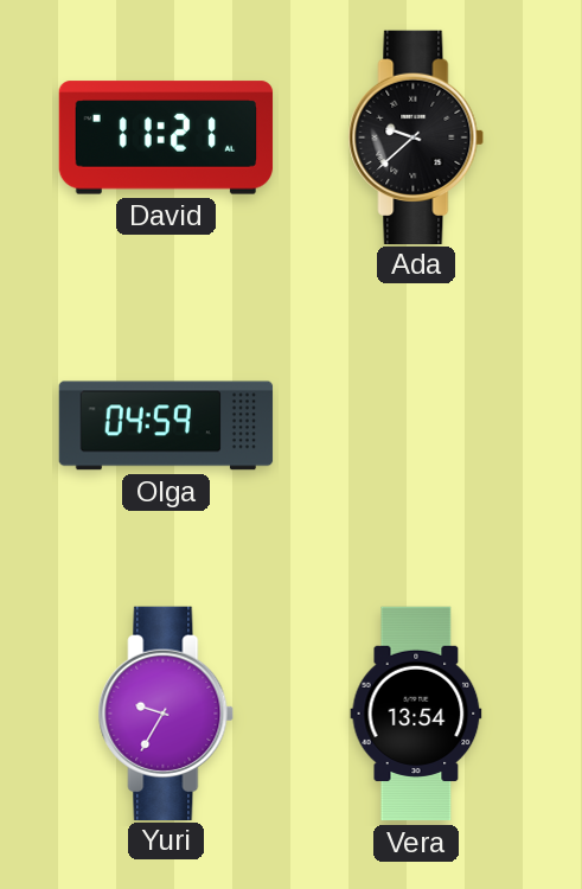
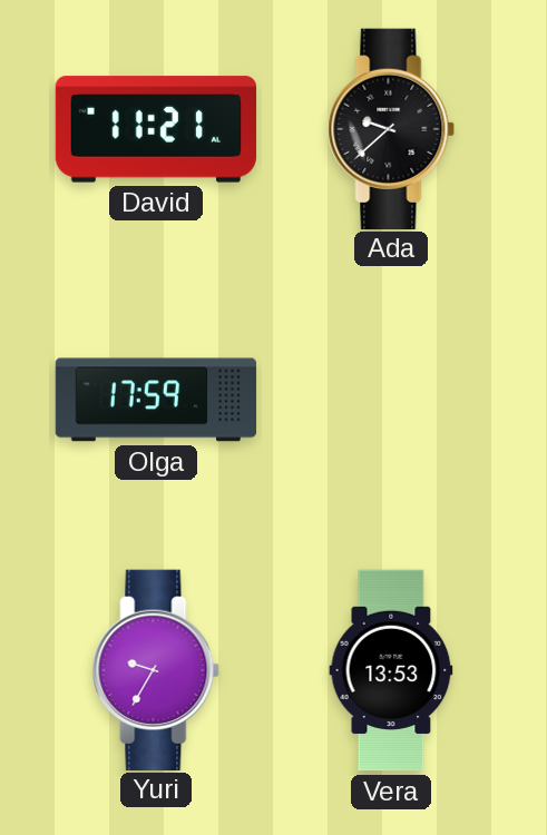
Olga: 04:59 -> 17:59 (156, 400)
Vera: 13:54 -> 13:53 (391, 670)
